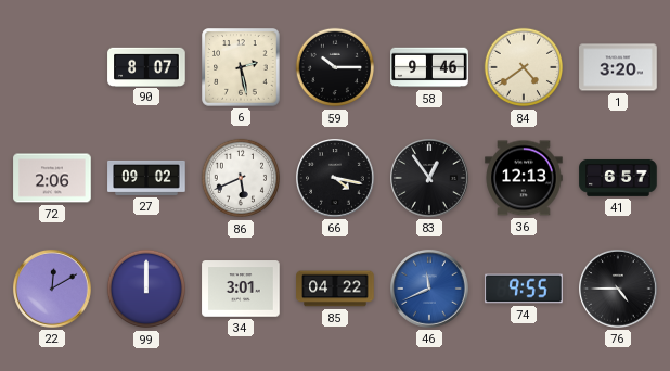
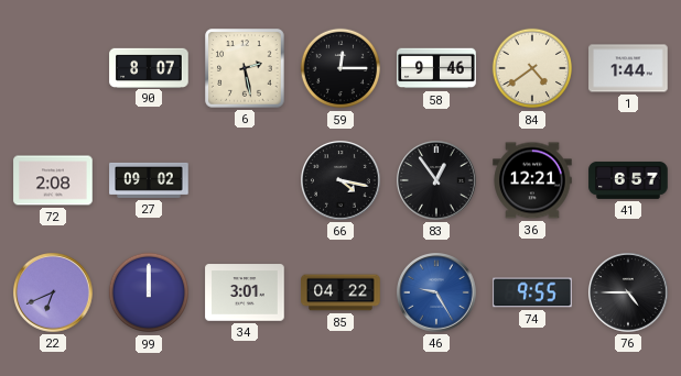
59: 10:15 -> 12:15 (340, 68)
1: 3:20 -> 1:44 (628, 68)
72: 2:06 -> 2:08 (53, 180)
86: 5:41 -> none (241, 178)
36: 12:13 -> 12:21 (532, 180)
22: 12:10 -> 6:41 (53, 292)
46: 11:41 -> 9:25 (436, 292)
